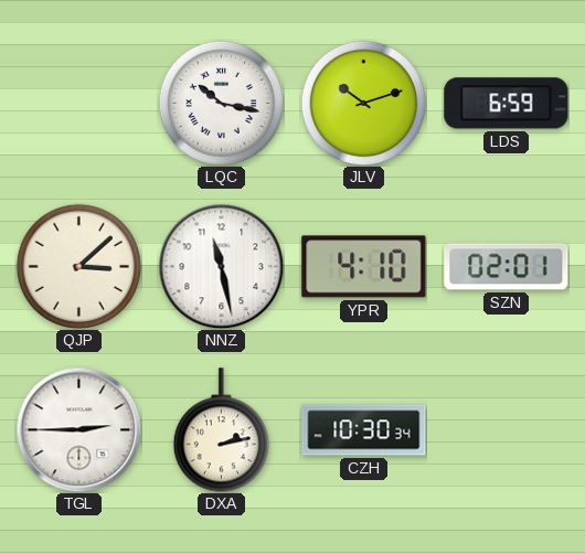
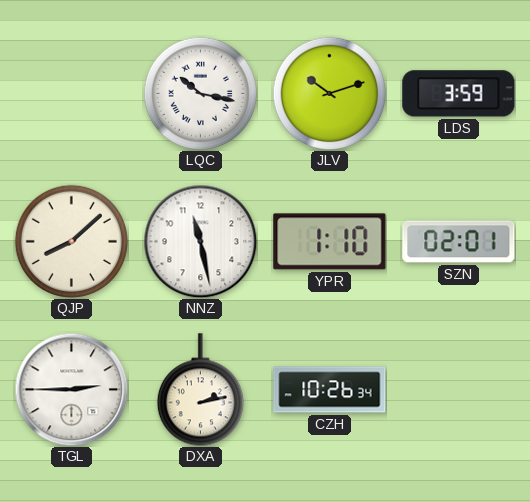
LDS: 6:59 -> 3:59 (459, 94)
QJP: 3:08 -> 8:08 (71, 241)
YPR: 4:10 -> 1:10 (330, 242)
CZH: 10:30 -> 10:26 (330, 390)
